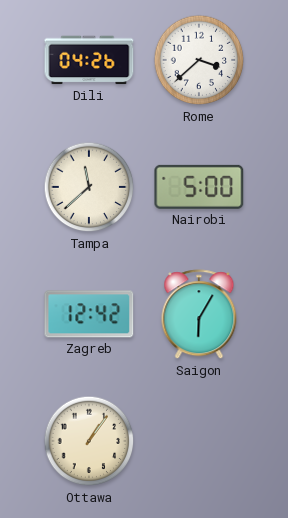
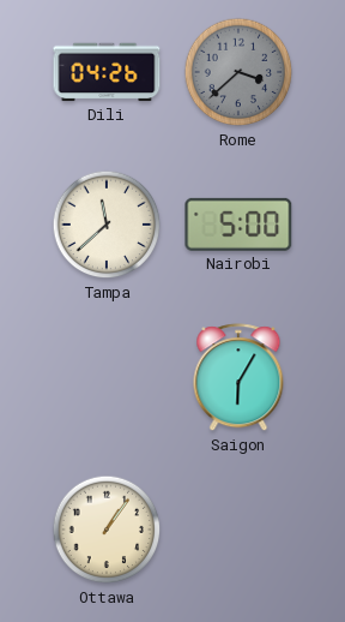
Rome dial: white -> grey (238, 72)
Zagreb: 12:42 -> none (89, 314)
